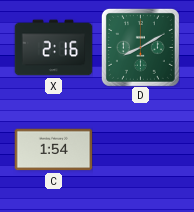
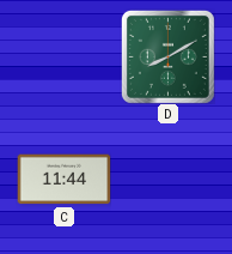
X: 2:16 -> none (53, 48)
C: 1:54 -> 11:44 (63, 180)
